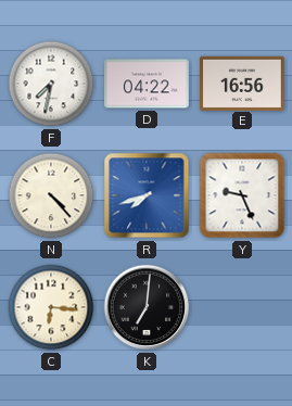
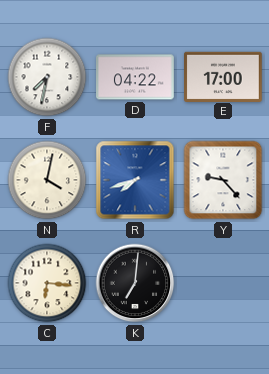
E: 16:56 -> 17:00 (223, 76)
N: 4:23 -> 4:02 (47, 180)
Y: 9:26 -> 9:23 (223, 180)
